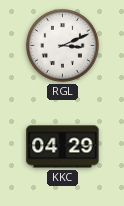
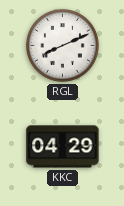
RGL: 3:11 -> 8:11 (62, 45)
